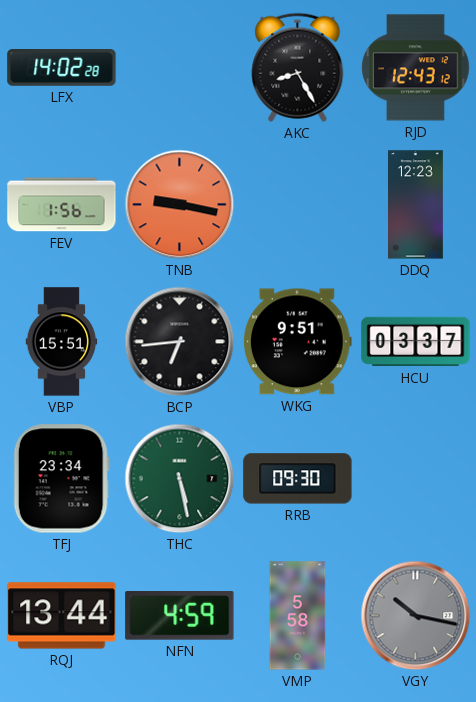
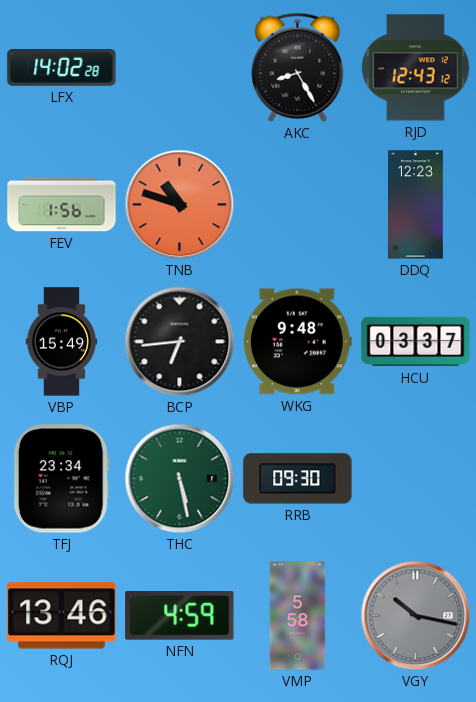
TNB: 9:17 -> 10:48 (180, 205)
VBP: 15:51 -> 15:49 (62, 342)
WKG: 9:51 -> 9:48 (297, 342)
RQJ: 13:44 -> 13:46 (62, 616)
